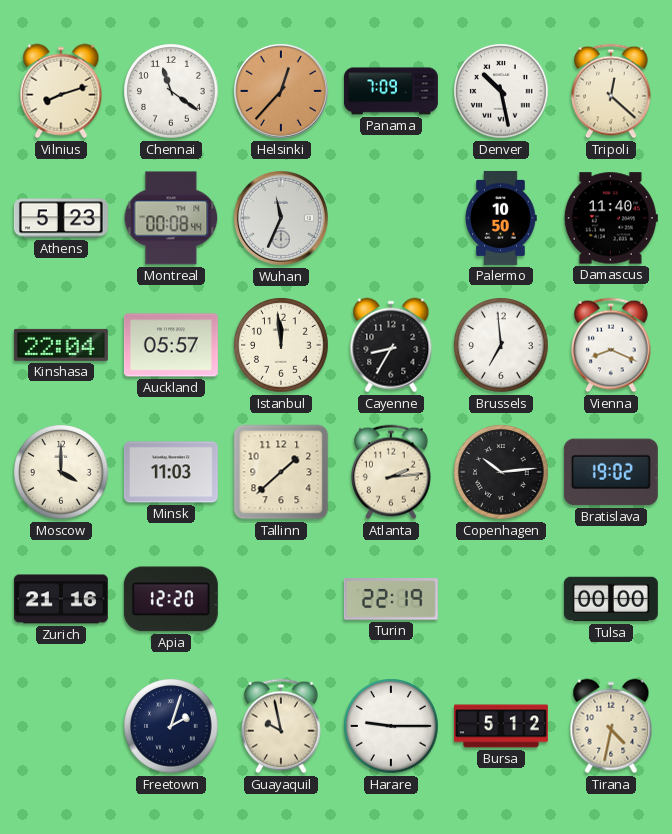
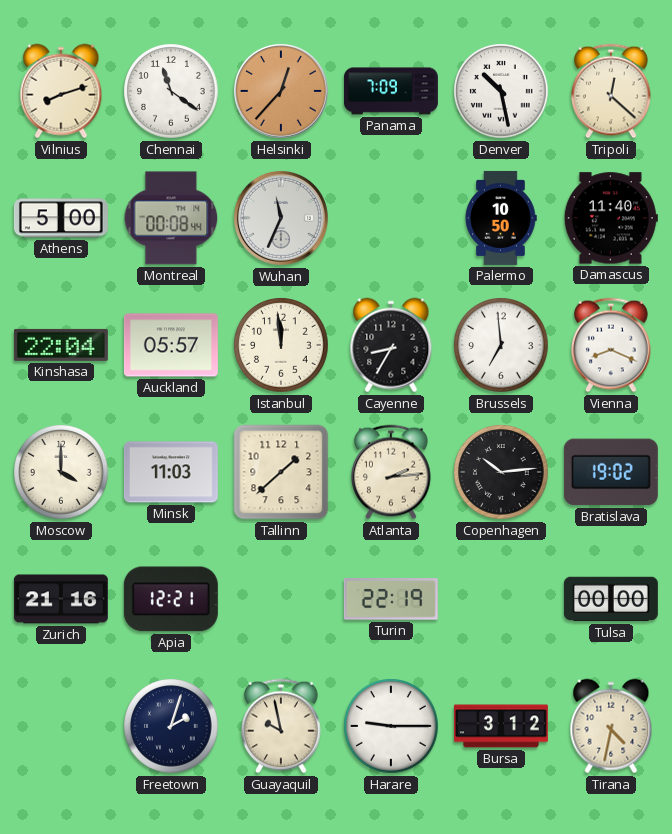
Athens: 5:23 -> 5:00 (61, 218)
Apia: 12:20 -> 12:21 (171, 599)
Bursa: 5:12 -> 3:12 (501, 726)
